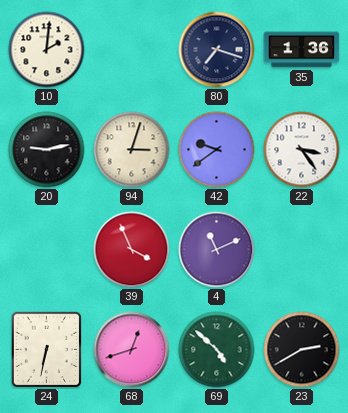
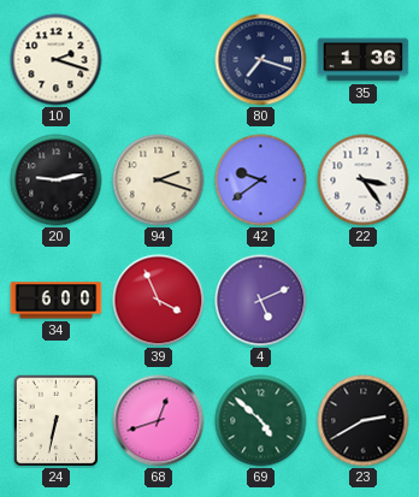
10: 2:01 -> 2:18 (57, 60)
94: 3:03 -> 2:18 (159, 181)
34: none -> 6:00 (57, 301)
4: 11:11 -> 5:11 (261, 301)
